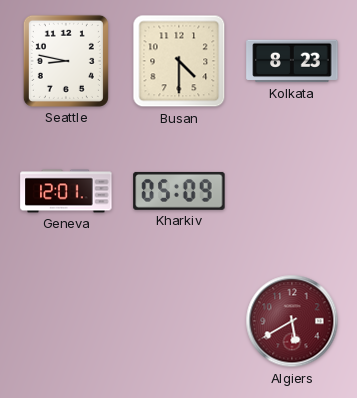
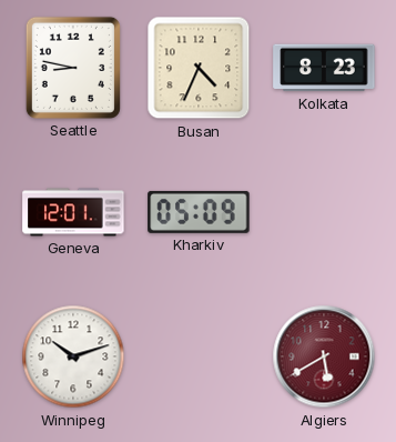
Busan: 4:30 -> 4:34 (199, 68)
Winnipeg: none -> 10:12 (73, 356)
